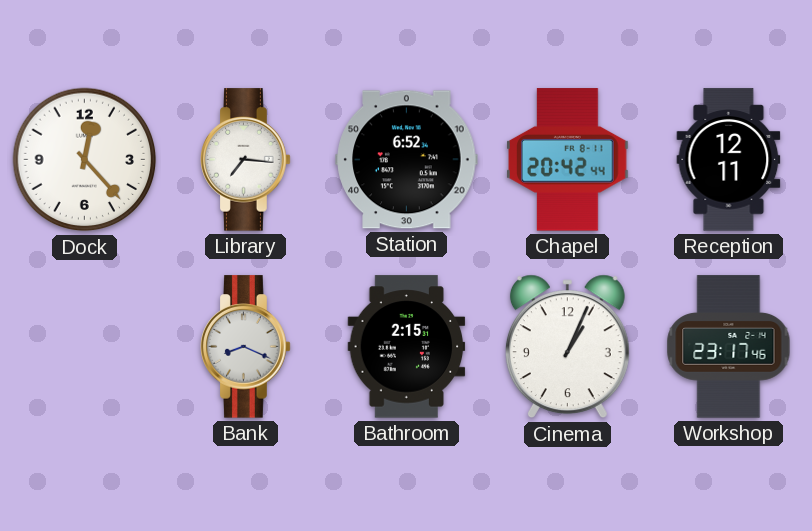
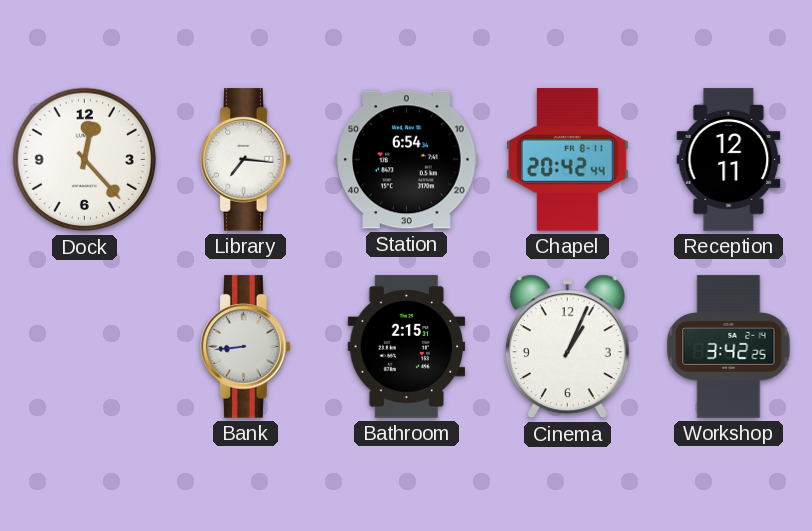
Station: 6:52 -> 6:54 (407, 160)
Bank: 8:19 -> 8:44 (246, 347)
Workshop: 23:17 -> 3:42 (729, 347)
